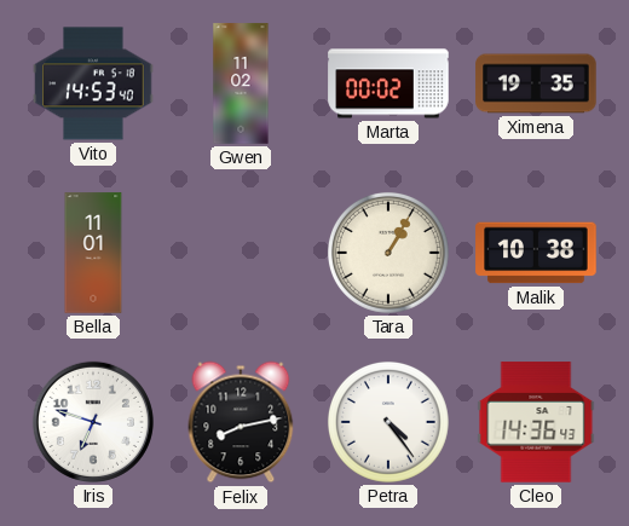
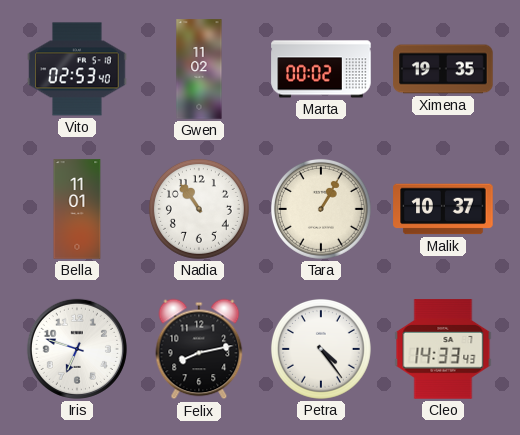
Vito: 14:53 -> 02:53 (77, 69)
Nadia: none -> 10:54 (199, 209)
Malik: 10:38 -> 10:37 (443, 209)
Cleo: 14:36 -> 14:33 (443, 349)
